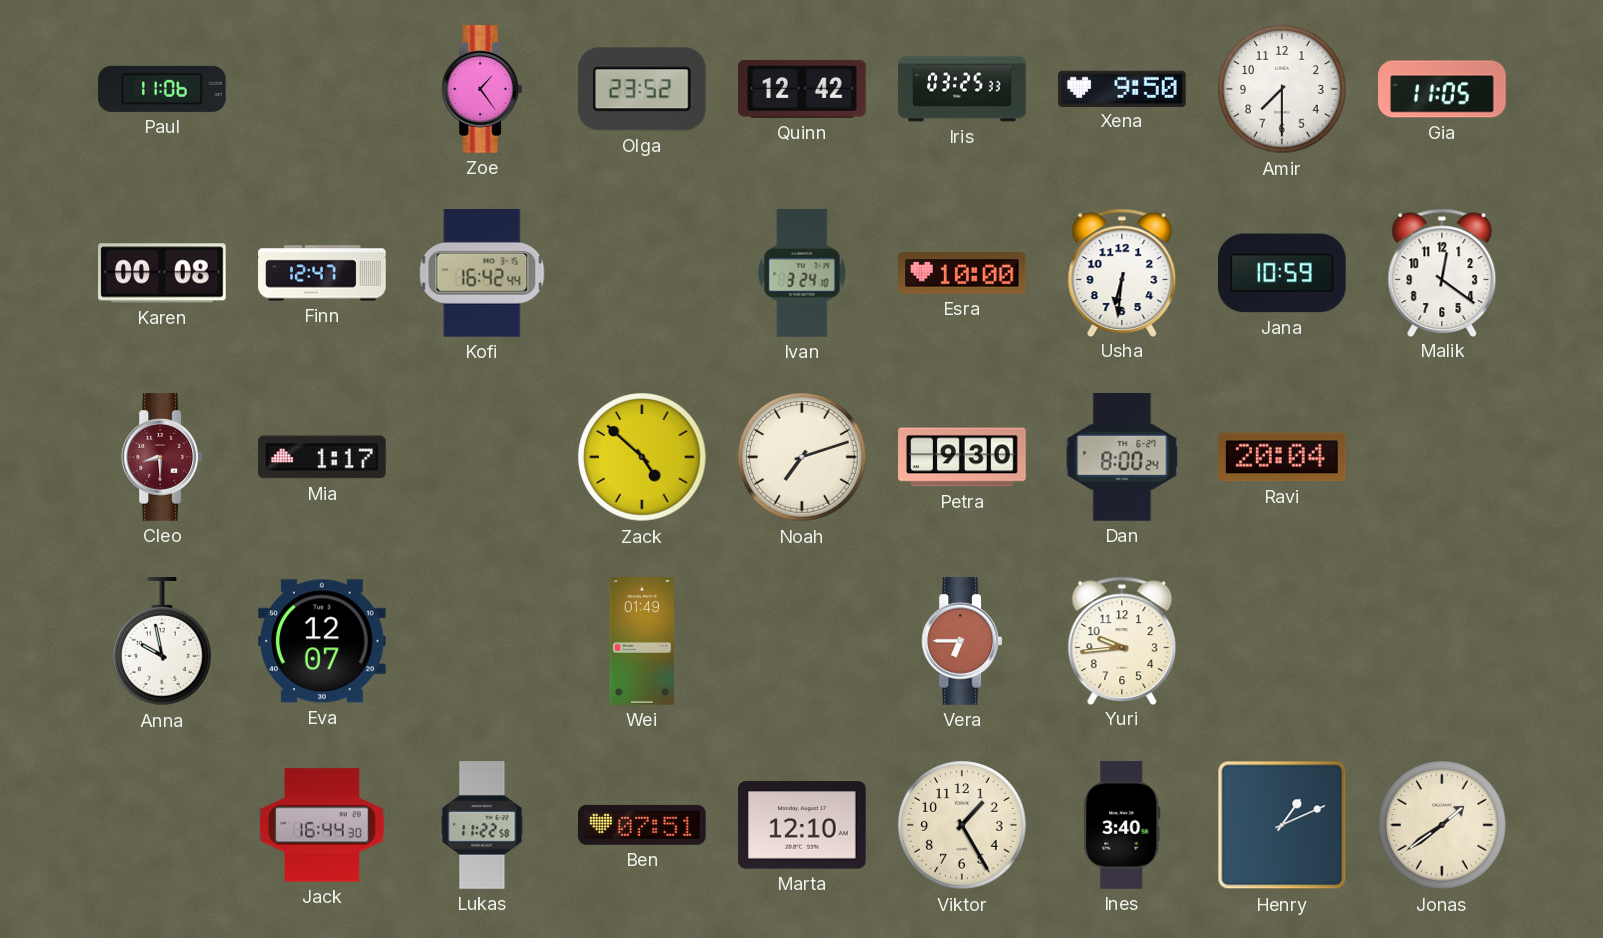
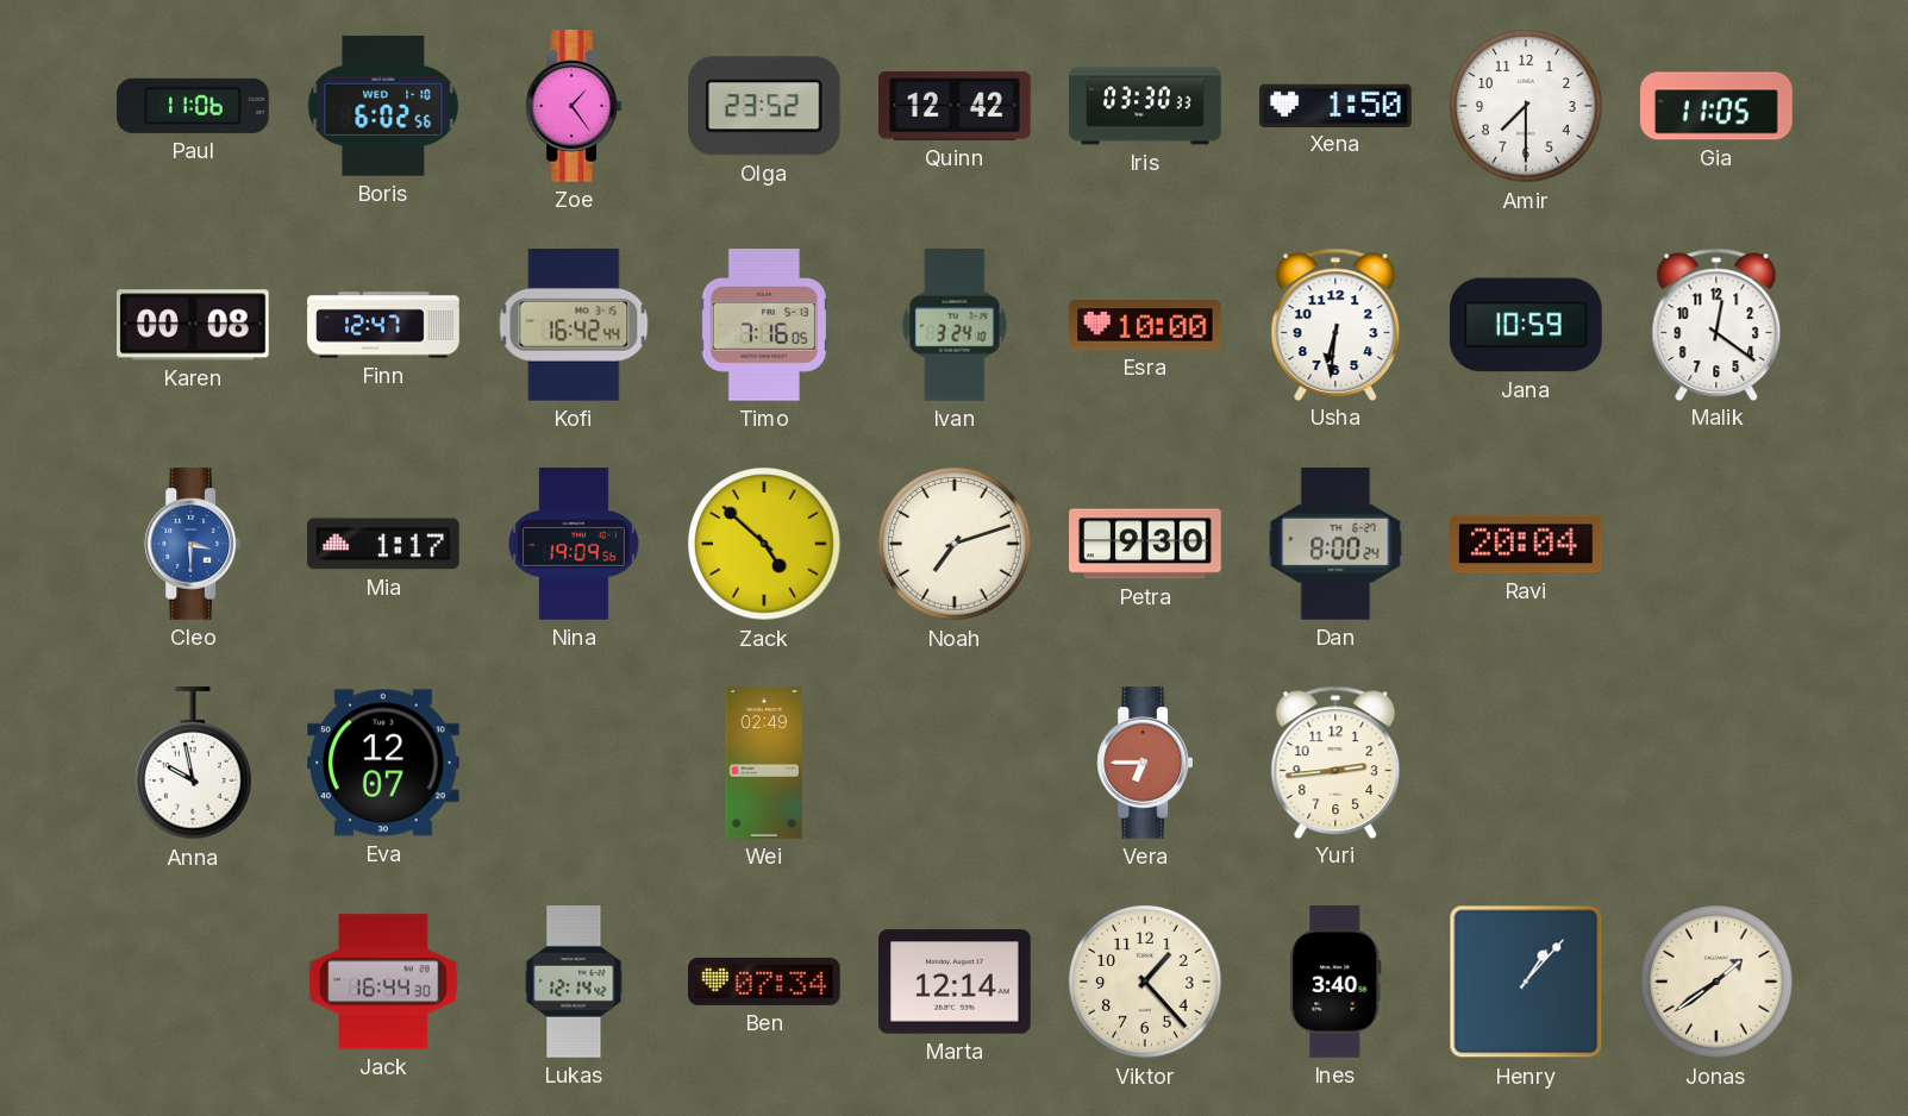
Boris: none -> 6:02 (383, 106)
Iris: 03:25 -> 03:30 (1145, 106)
Xena: 9:50 -> 1:50 (1335, 105)
Timo: none -> 7:16 (764, 325)
Cleo: 8:30 -> 3:30 (193, 544)
Cleo dial: burgundy -> blue (193, 544)
Nina: none -> 19:09 (575, 544)
Wei: 01:49 -> 02:49 (764, 763)
Yuri: 9:44 -> 2:44 (1335, 761)
Lukas: 11:22 -> 12:14 (574, 982)
Ben: 07:51 -> 07:34 (765, 982)
Marta: 12:10 -> 12:14 (955, 982)
Viktor: 1:25 -> 1:23 (1145, 982)
Henry: 1:11 -> 1:07 (1526, 982)
